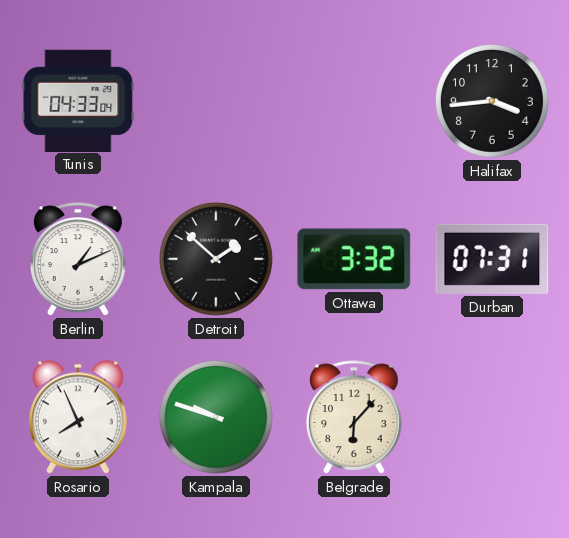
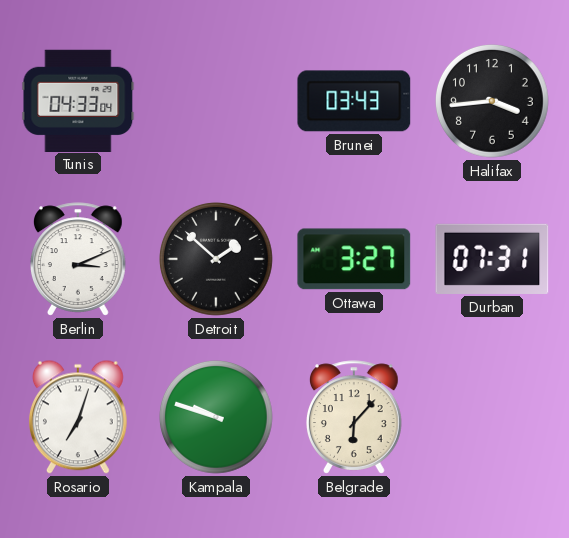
Brunei: none -> 03:43 (354, 101)
Berlin: 1:11 -> 3:11 (79, 259)
Ottawa: 3:32 -> 3:27 (354, 259)
Rosario: 7:56 -> 7:03 (78, 417)
